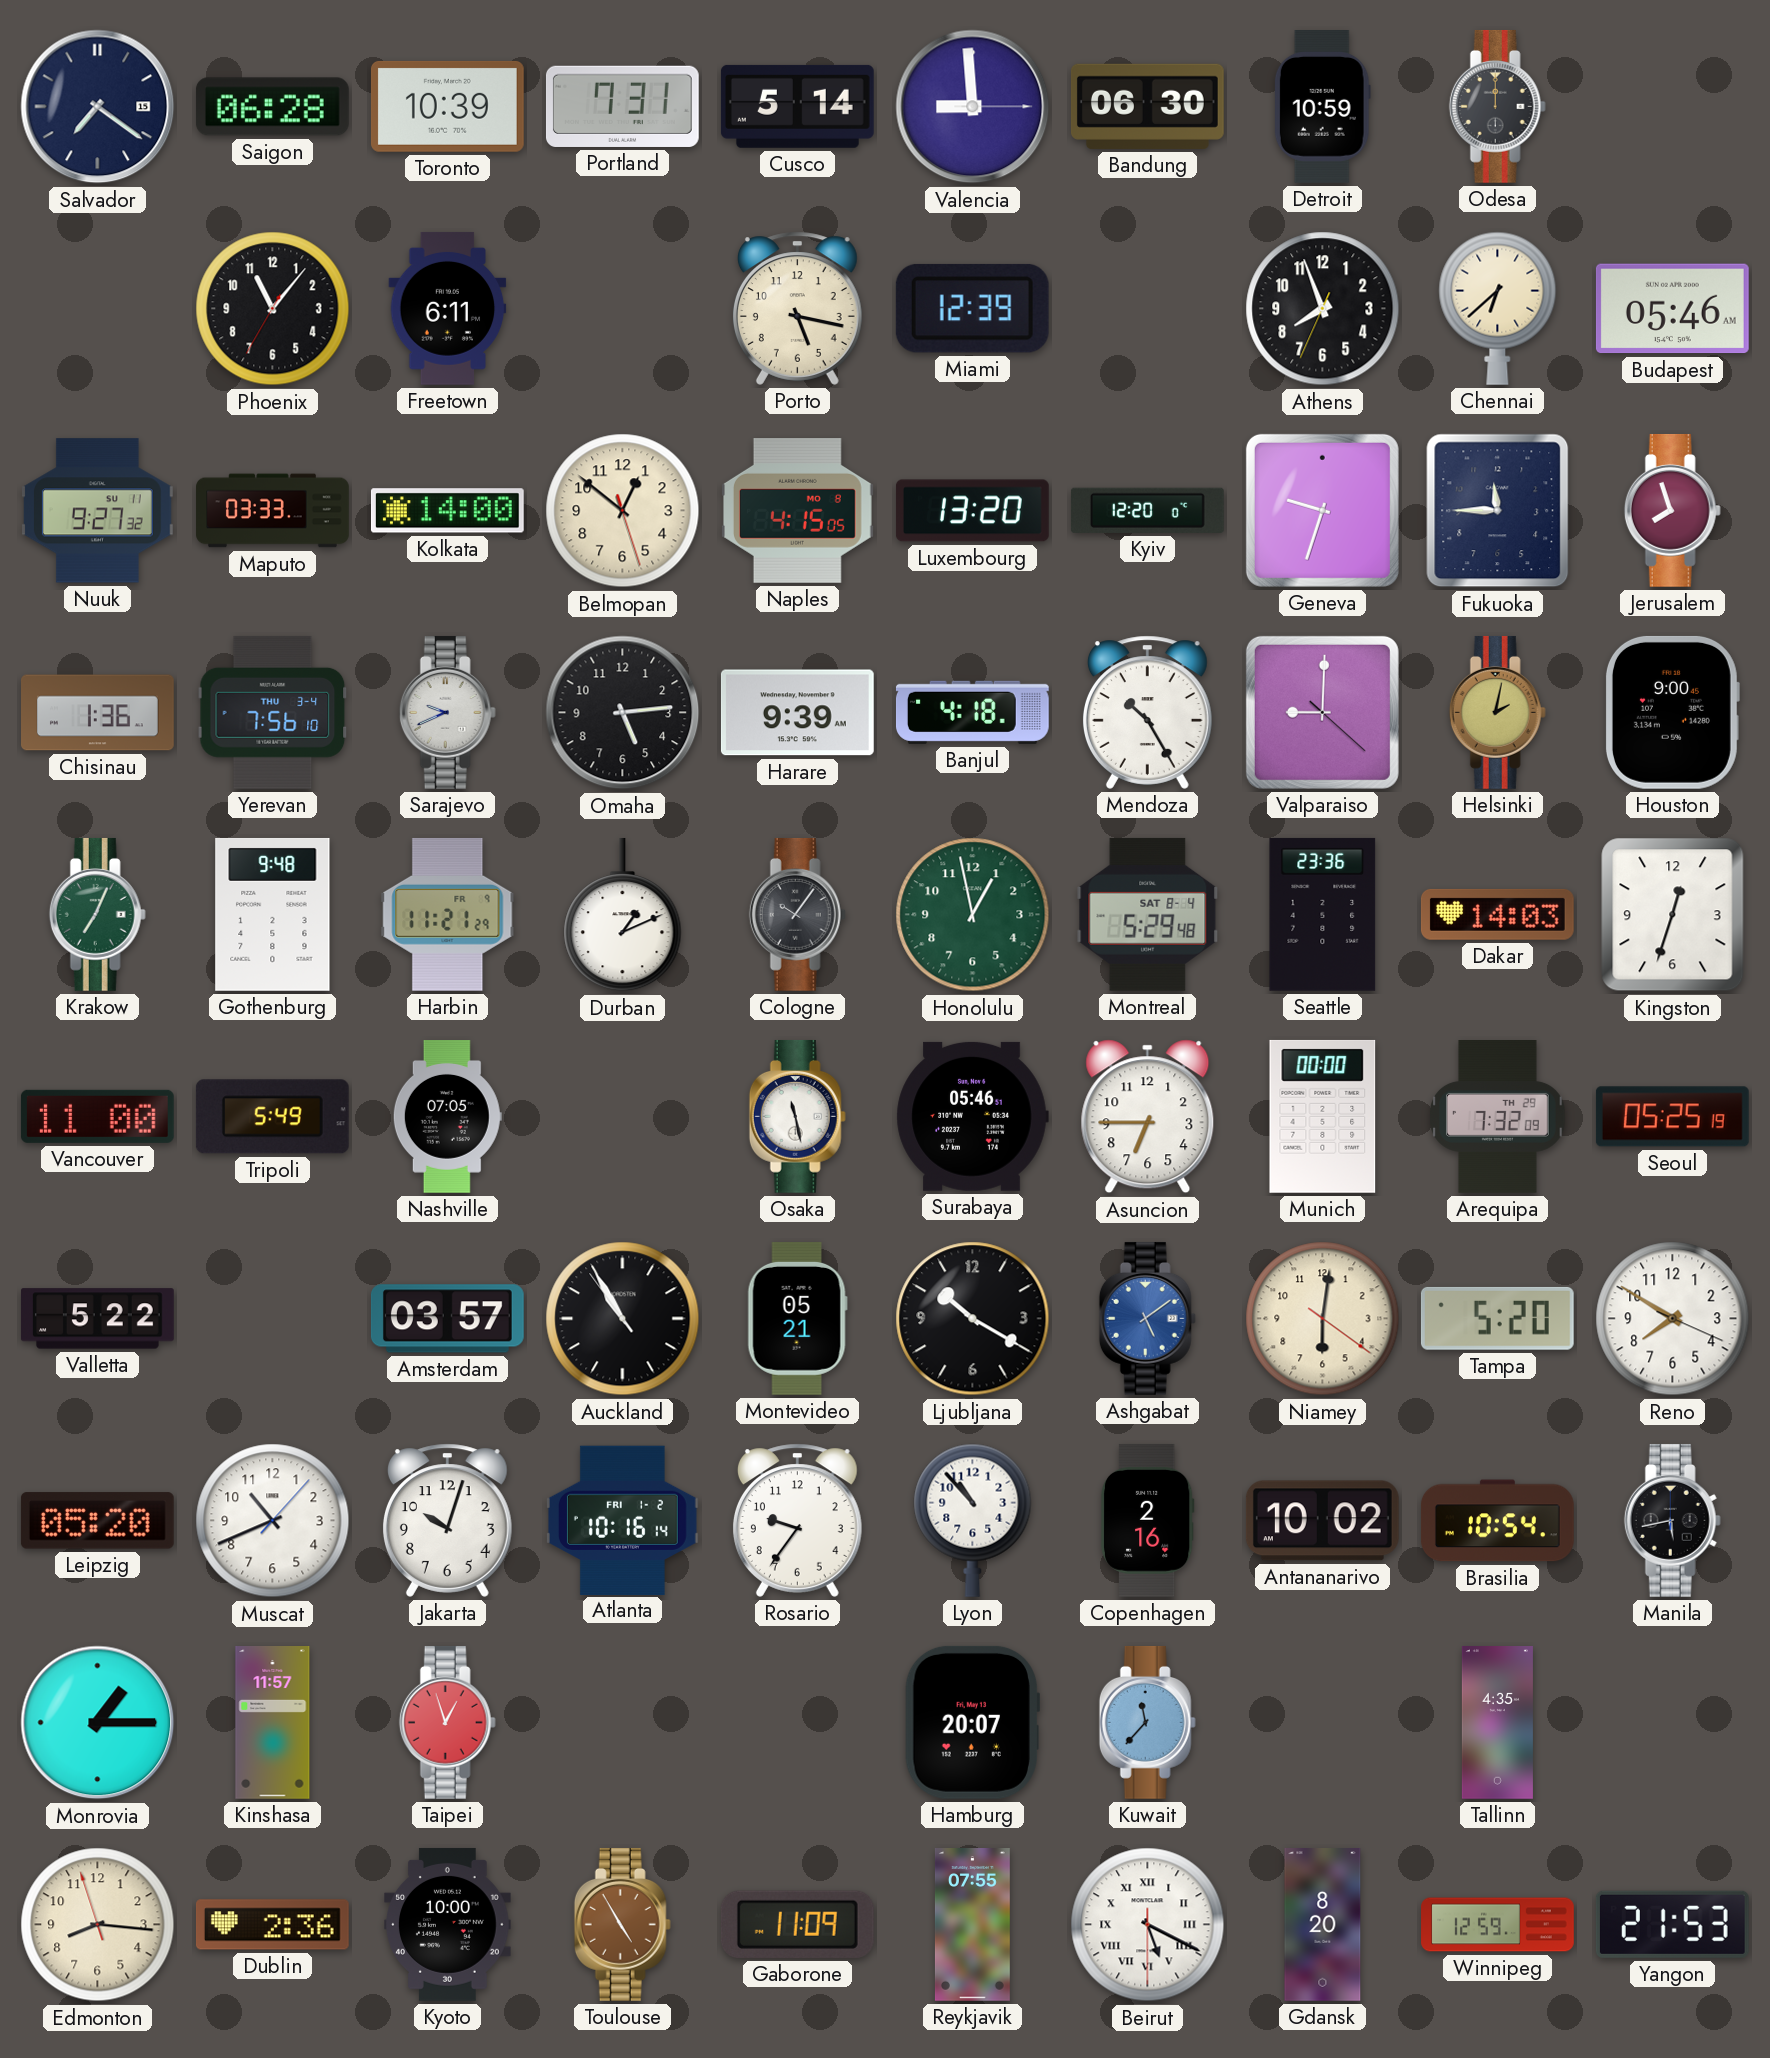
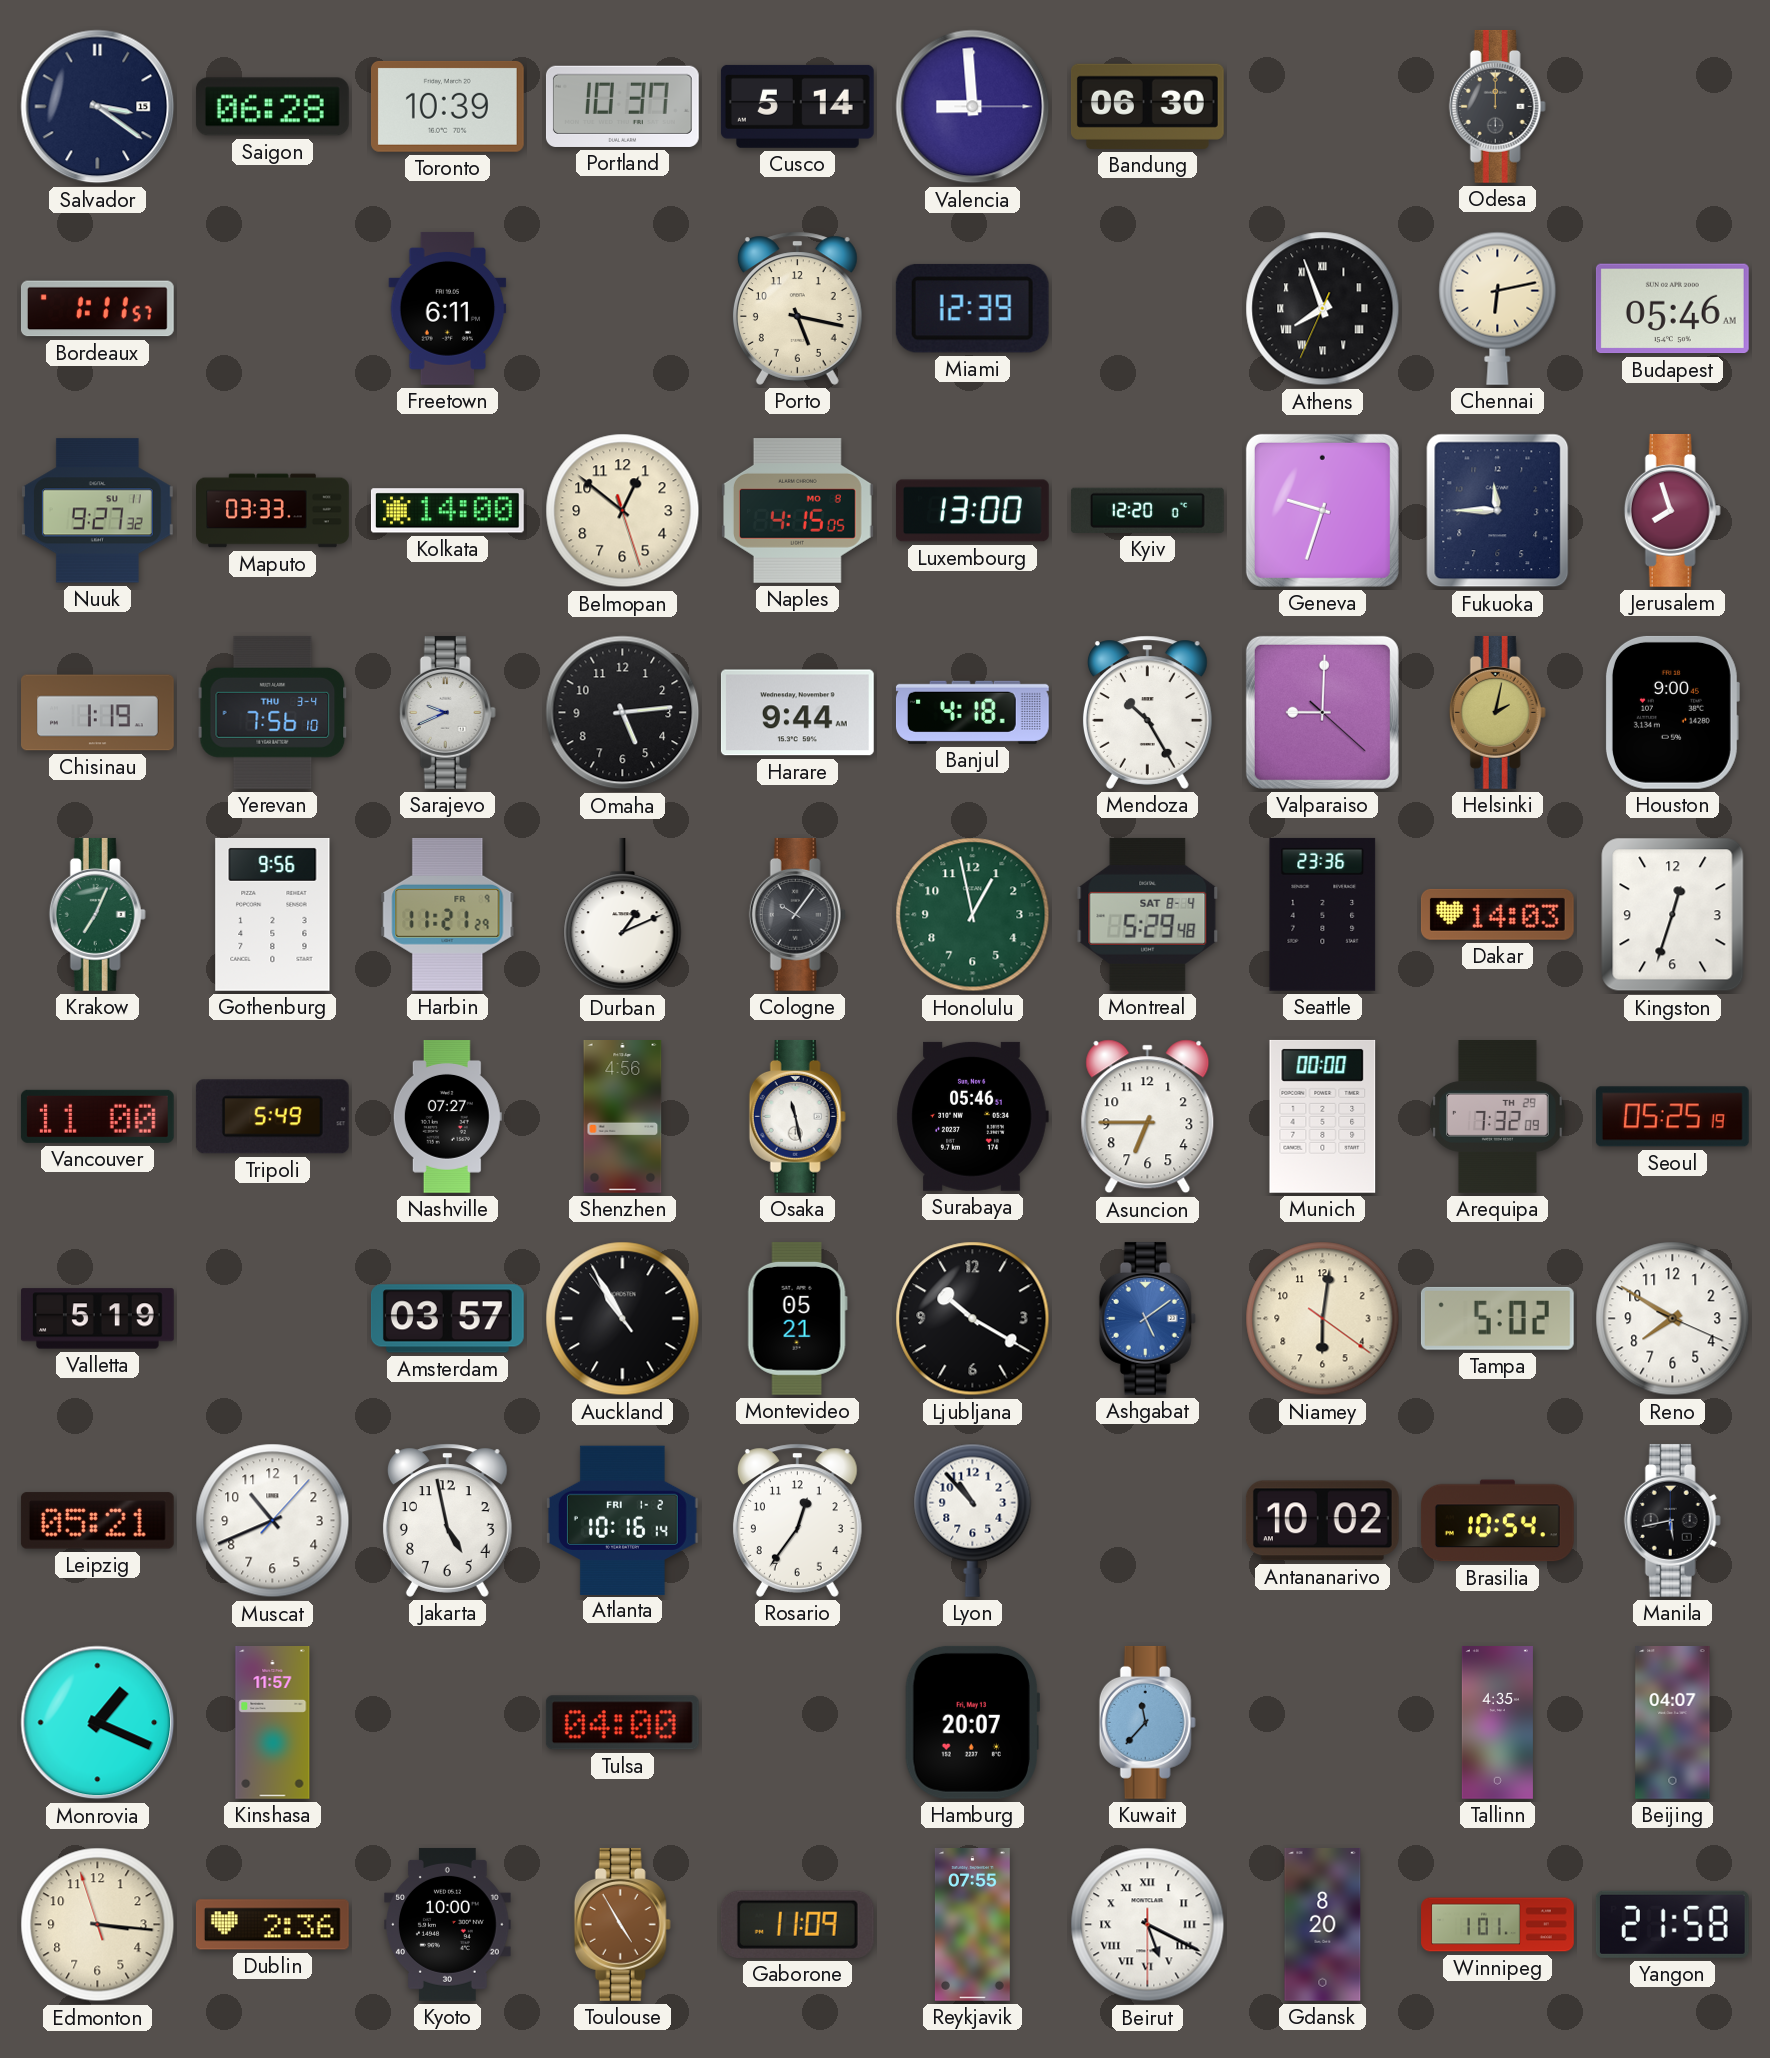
Salvador: 7:21 -> 3:21 (98, 107)
Portland: 7:31 -> 10:37 (622, 106)
Detroit: 10:59 -> none (1322, 107)
Bordeaux: none -> 1:11 (97, 309)
Phoenix: 11:06 -> none (273, 309)
Athens numerals: Arabic -> Roman (1323, 309)
Chennai: 6:38 -> 6:13 (1498, 308)
Luxembourg: 13:20 -> 13:00 (972, 511)
Chisinau: 1:36 -> 1:19 (98, 713)
Harare: 9:39 -> 9:44 (797, 713)
Gothenburg: 9:48 -> 9:56 (273, 914)
Nashville: 07:05 -> 07:27 (447, 1117)
Shenzhen: none -> 4:56 (623, 1117)
Valletta: 5:22 -> 5:19 (98, 1319)
Tampa: 5:20 -> 5:02 (1497, 1318)
Leipzig: 05:20 -> 05:21 (97, 1521)
Jakarta: 10:03 -> 4:58 (447, 1520)
Rosario: 9:36 -> 12:36 (797, 1520)
Copenhagen: 2:16 -> none (1147, 1520)
Monrovia: 1:15 -> 1:19 (98, 1723)
Taipei: 12:57 -> none (447, 1722)
Tulsa: none -> 04:00 (622, 1723)
Beijing: none -> 04:07 (1673, 1723)
Edmonton: 8:15 -> 3:15 (98, 1925)
Winnipeg: 12:59 -> 1:01 (1498, 1925)
Yangon: 21:53 -> 21:58 (1672, 1924)
